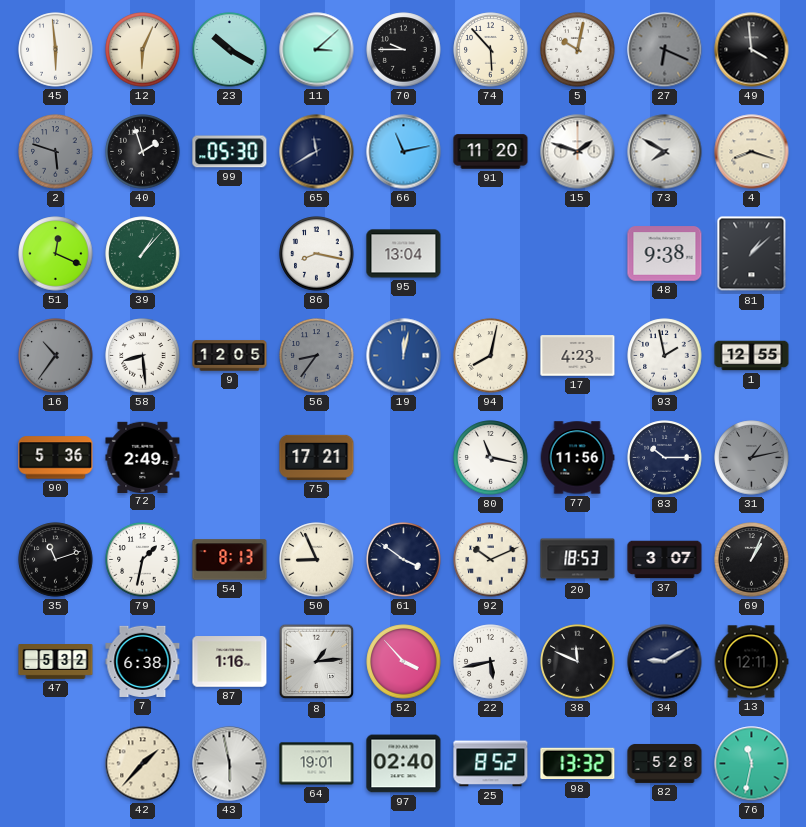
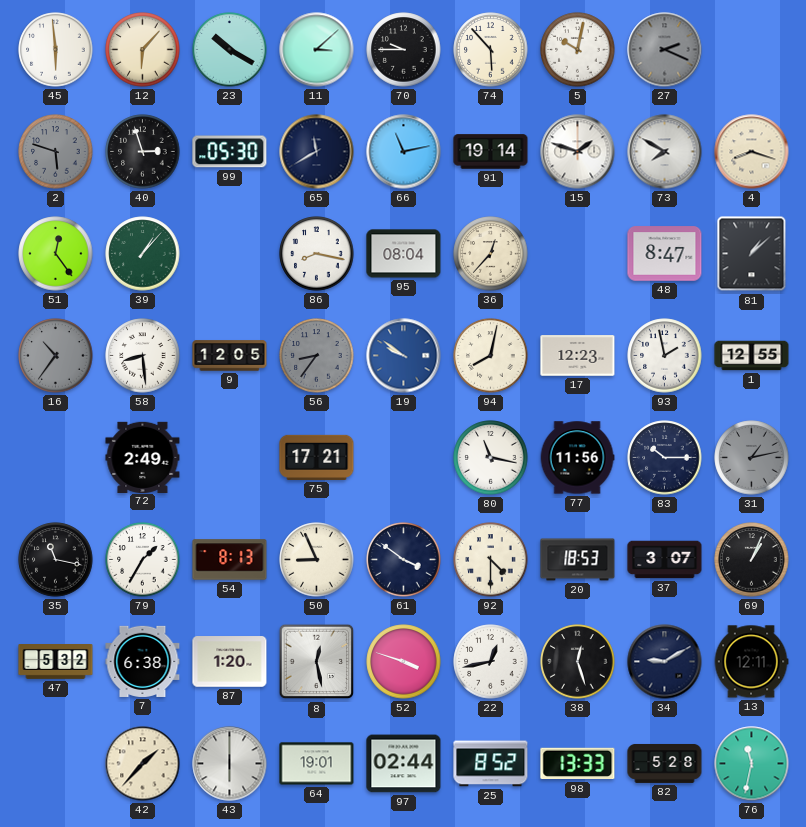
12: 6:04 -> 6:07 (143, 50)
27: 6:19 -> 2:19 (665, 50)
49: 3:59 -> none (752, 50)
40: 1:57 -> 2:57 (143, 152)
91: 11:20 -> 19:14 (491, 152)
51: 12:19 -> 12:24 (56, 254)
95: 13:04 -> 08:04 (404, 254)
36: none -> 12:37 (491, 254)
48: 9:38 -> 8:47 (665, 254)
19: 12:02 -> 9:51 (404, 356)
17: 4:23 -> 12:23 (578, 356)
90: 5:36 -> none (56, 458)
35: 11:12 -> 11:17 (56, 560)
79: 1:32 -> 1:35 (143, 560)
92: 10:11 -> 4:30 (491, 560)
87: 1:16 -> 1:20 (230, 662)
8: 1:14 -> 12:28 (317, 662)
52: 3:53 -> 3:48 (404, 662)
22: 5:43 -> 12:43 (491, 662)
38: 11:49 -> 12:27 (578, 662)
43: 5:58 -> 6:00 (230, 764)
97: 02:40 -> 02:44 (404, 764)
98: 13:32 -> 13:33 (578, 764)
